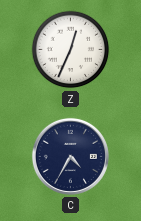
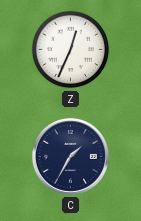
C: 4:35 -> 1:35 (70, 156)
